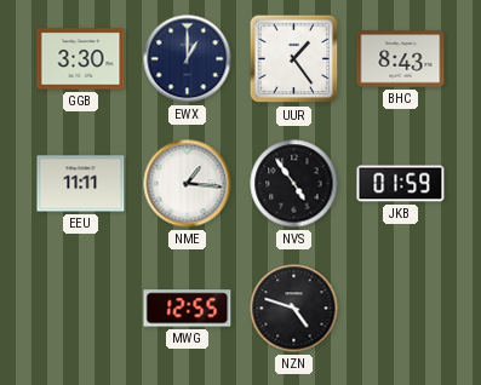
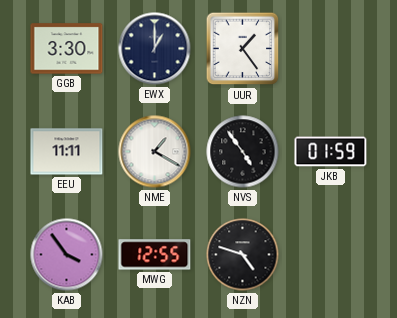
BHC: 8:43 -> none (401, 59)
NME: 1:16 -> 1:20 (155, 152)
KAB: none -> 3:54 (67, 255)
